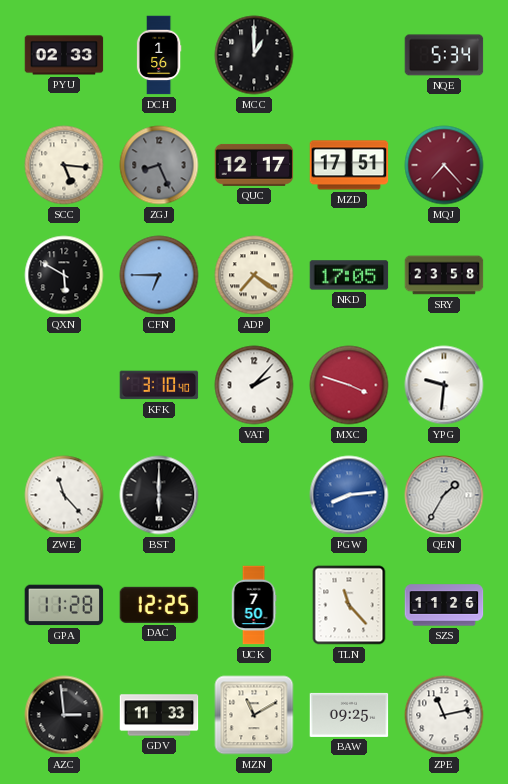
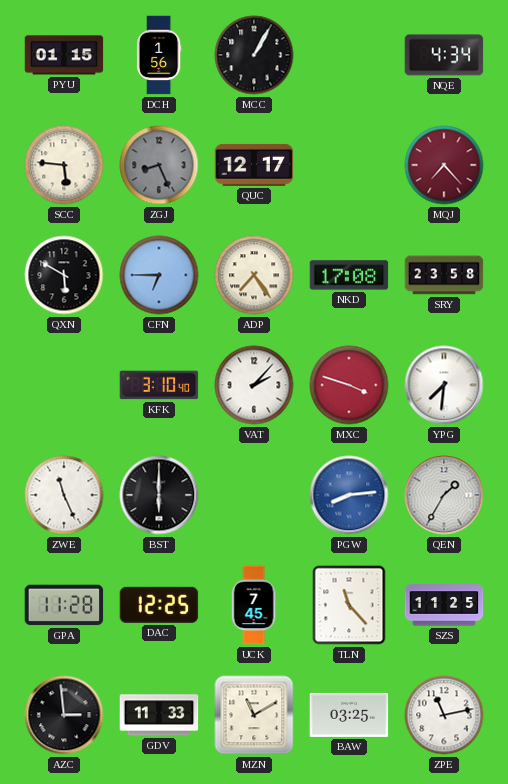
PYU: 02:33 -> 01:15 (64, 55)
MCC: 1:00 -> 1:05 (254, 55)
NQE: 5:34 -> 4:34 (444, 55)
SCC: 5:16 -> 5:46 (64, 165)
MZD: 17:51 -> none (349, 165)
ADP: 7:21 -> 7:24 (254, 275)
NKD: 17:05 -> 17:08 (349, 275)
YPG: 9:31 -> 7:31 (444, 385)
ZWE: 11:23 -> 11:26 (64, 495)
UCK: 7:50 -> 7:45 (254, 605)
SZS: 11:26 -> 11:25 (444, 605)
BAW: 09:25 -> 03:25 (349, 715)
